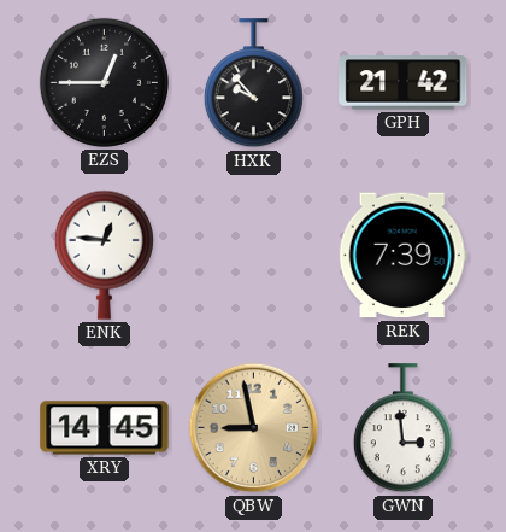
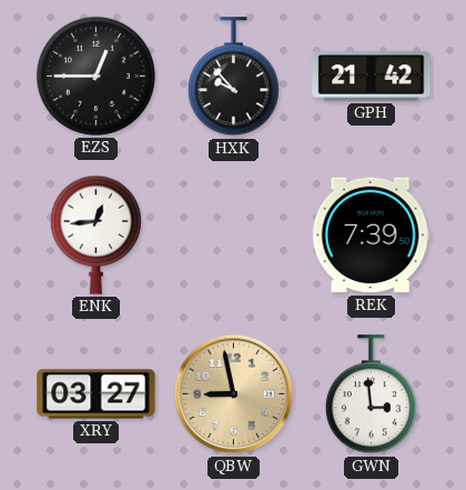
ENK: 12:46 -> 12:44 (95, 234)
XRY: 14:45 -> 03:27 (97, 394)
